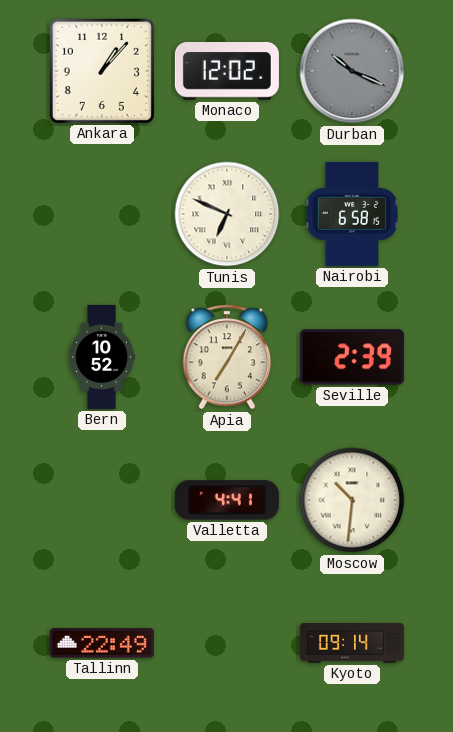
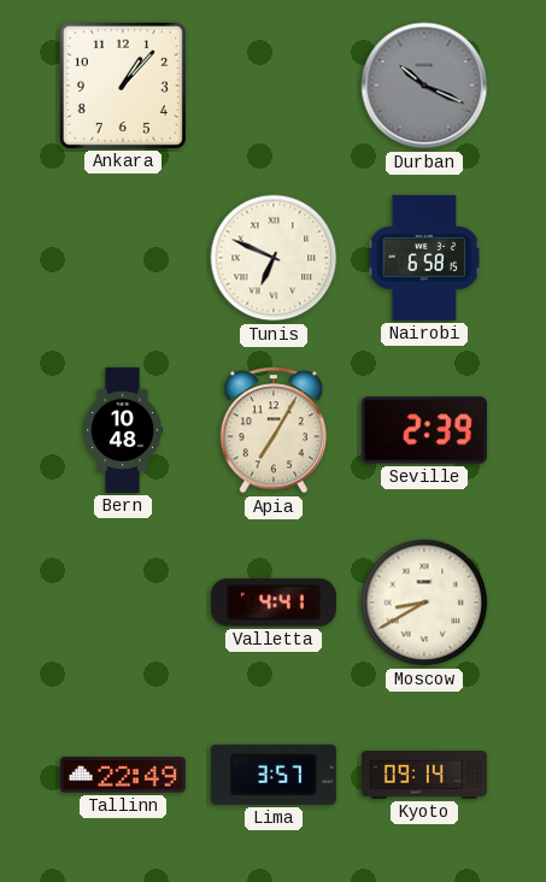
Monaco: 12:02 -> none (227, 71)
Bern: 10:52 -> 10:48 (123, 430)
Moscow: 10:31 -> 8:40 (424, 602)
Lima: none -> 3:57 (274, 775)
